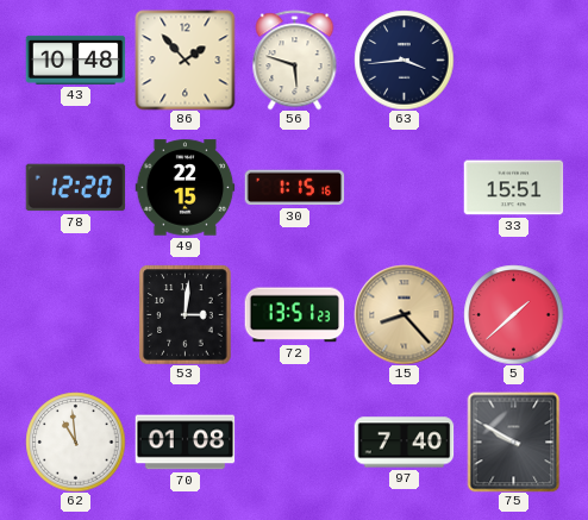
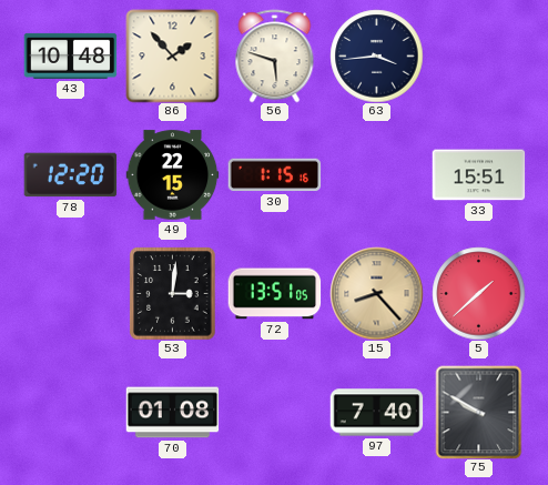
72: 13:51:23 -> 13:51:05 (274, 294)
62: 10:59 -> none (75, 441)
